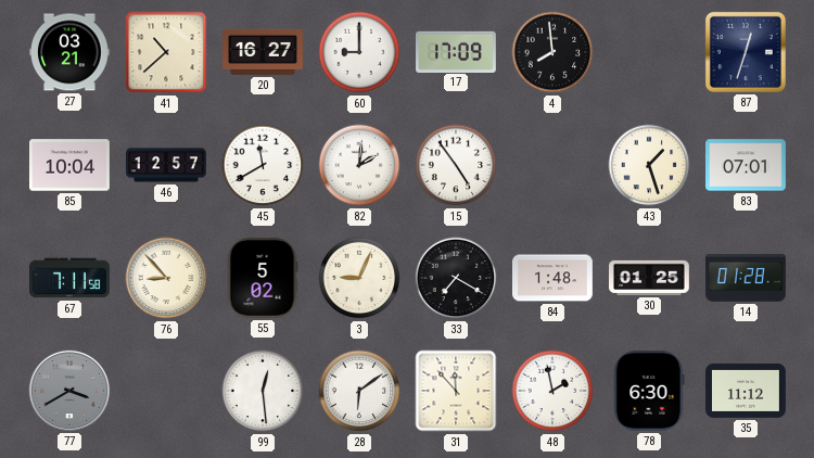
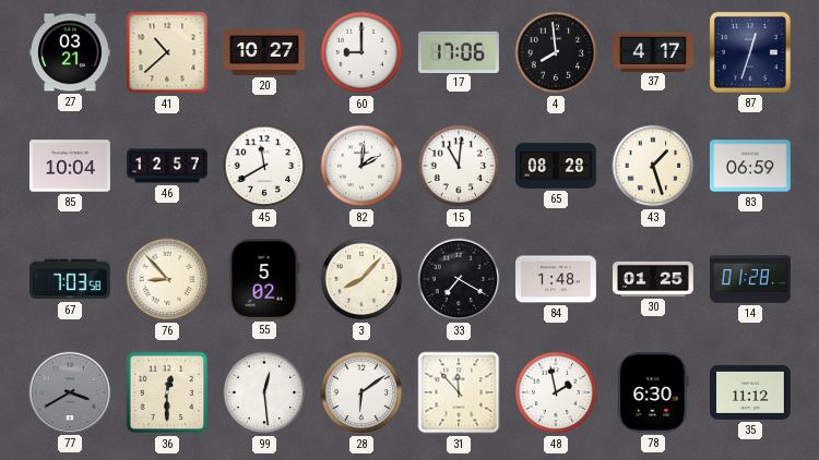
20: 16:27 -> 10:27 (265, 52)
17: 17:09 -> 17:06 (460, 51)
37: none -> 4:17 (654, 51)
15: 4:54 -> 11:01 (459, 166)
65: none -> 08:28 (557, 166)
83: 07:01 -> 06:59 (751, 166)
67: 7:11 -> 7:03 (71, 279)
3: 9:04 -> 8:07 (361, 279)
36: none -> 12:30 (167, 392)
